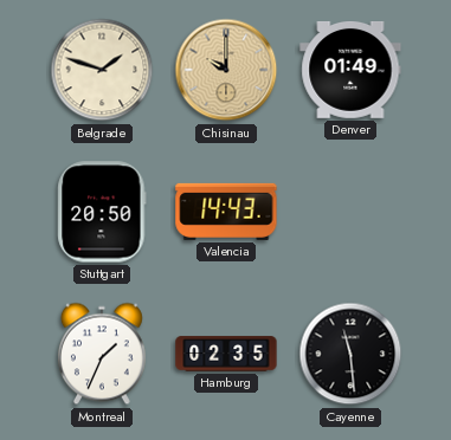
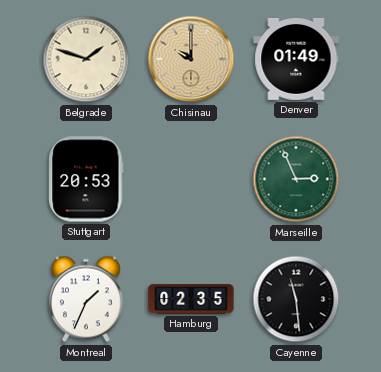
Stuttgart: 20:50 -> 20:53 (86, 179)
Valencia: 14:43 -> none (226, 212)
Marseille: none -> 2:56 (296, 179)
